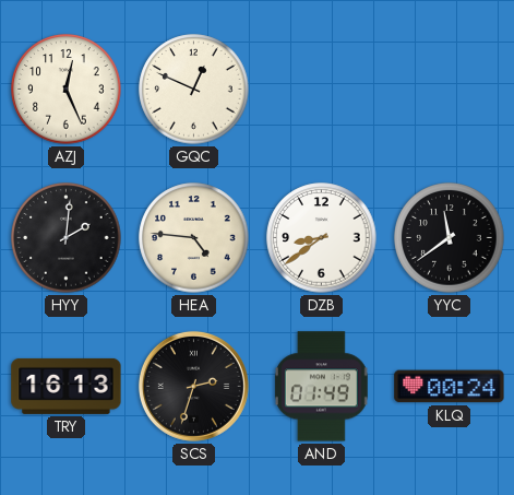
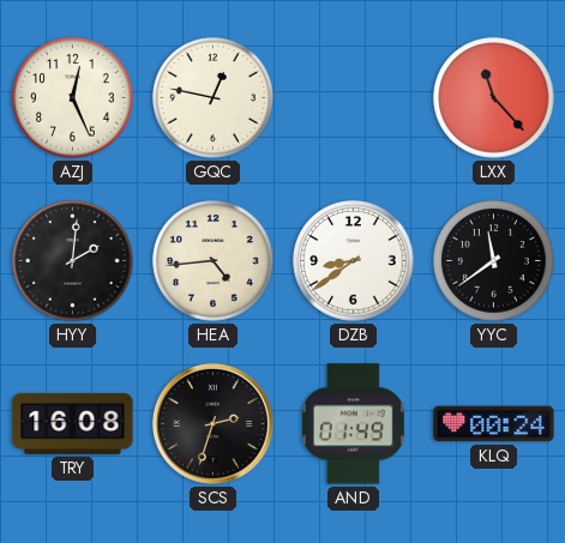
GQC: 12:49 -> 12:47 (214, 98)
LXX: none -> 11:23 (494, 98)
HEA: 4:46 -> 4:44 (214, 261)
TRY: 16:13 -> 16:08 (73, 423)
